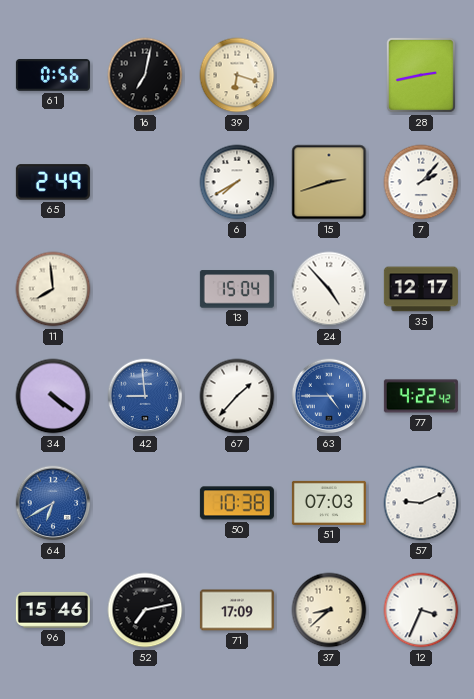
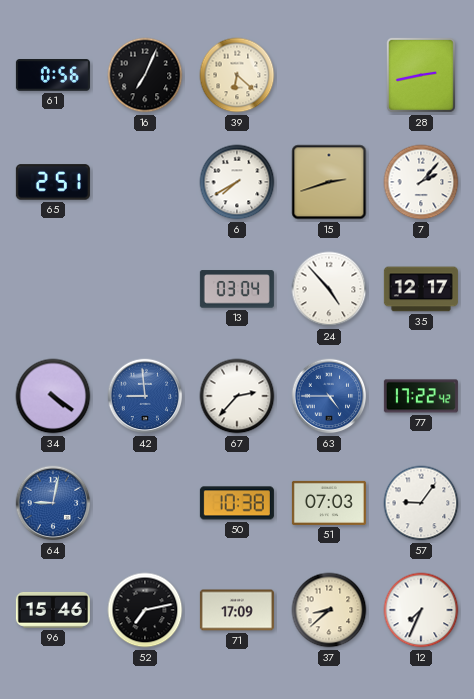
16: 7:02 -> 7:04 (145, 75)
39: 6:18 -> 6:22 (237, 75)
65: 2:49 -> 2:51 (53, 182)
11: 7:59 -> none (53, 289)
13: 15:04 -> 03:04 (237, 289)
67: 1:37 -> 2:37 (237, 396)
77: 4:22 -> 17:22 (421, 396)
64: 6:40 -> 9:02 (53, 503)
57: 9:11 -> 9:06 (421, 503)
12: 3:34 -> 7:34 (421, 610)
